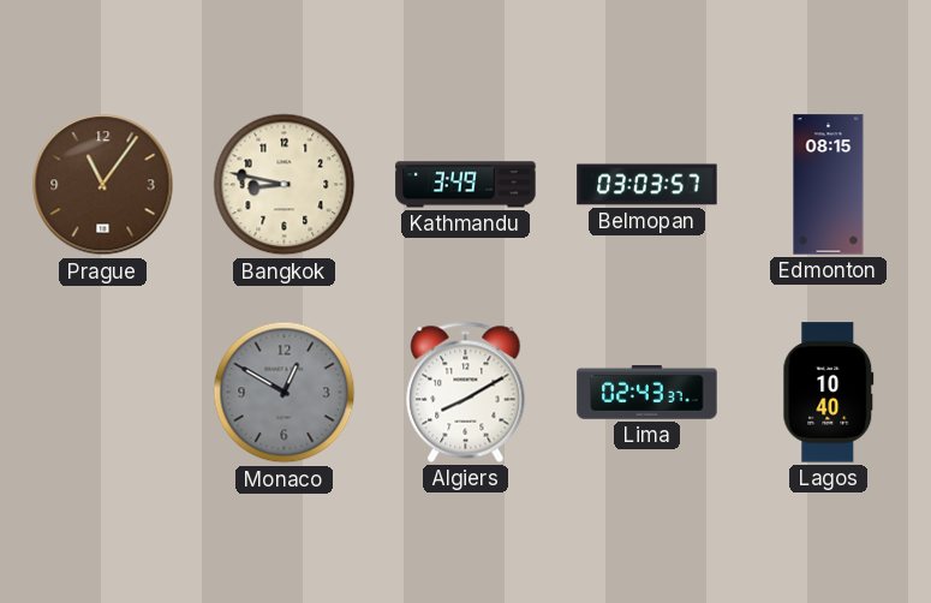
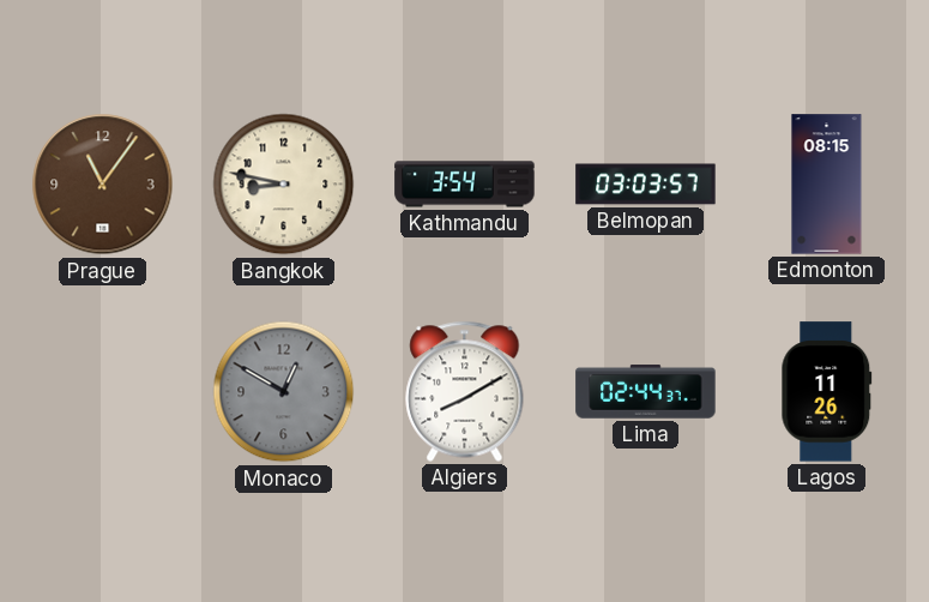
Kathmandu: 3:49 -> 3:54 (465, 185)
Lima: 02:43 -> 02:44 (646, 392)
Lagos: 10:40 -> 11:26 (827, 392)
